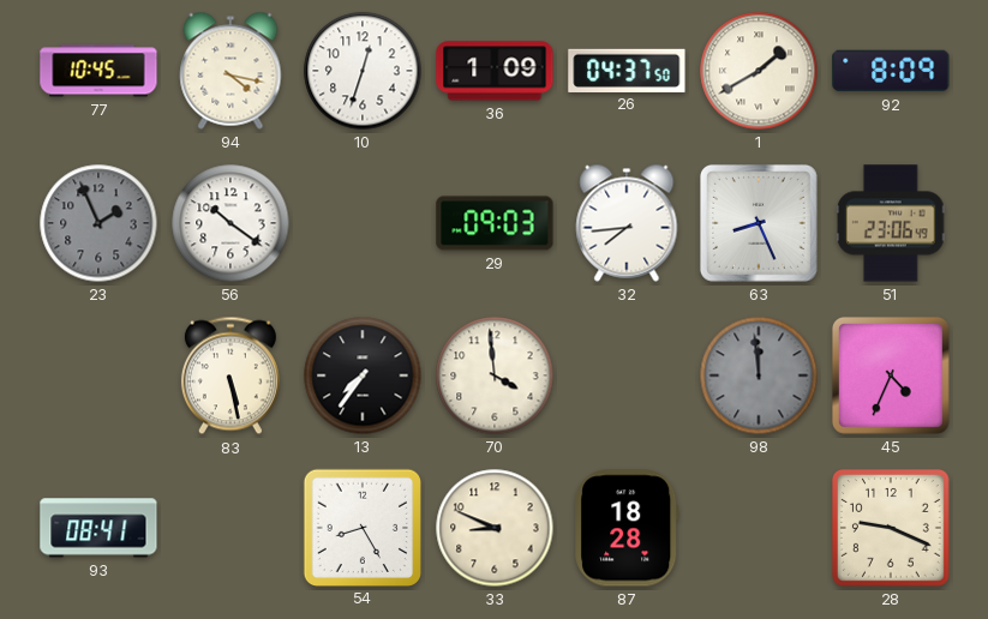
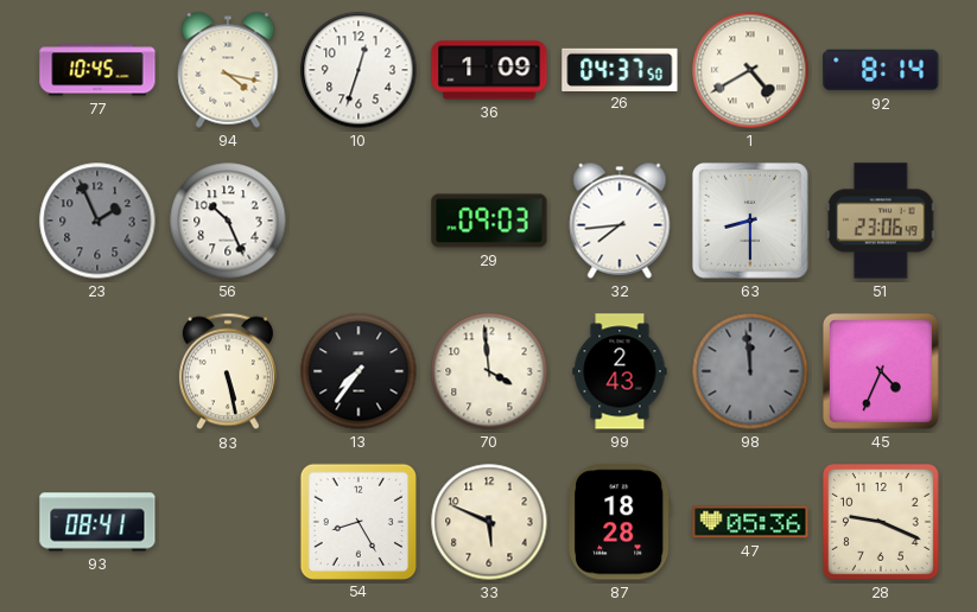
1: 1:40 -> 4:40 (750, 70)
92: 8:09 -> 8:14 (881, 70)
56: 10:21 -> 10:26 (228, 221)
63: 8:26 -> 8:30 (750, 221)
99: none -> 2:43 (620, 371)
33: 8:49 -> 5:49 (489, 522)
47: none -> 05:36 (750, 522)
